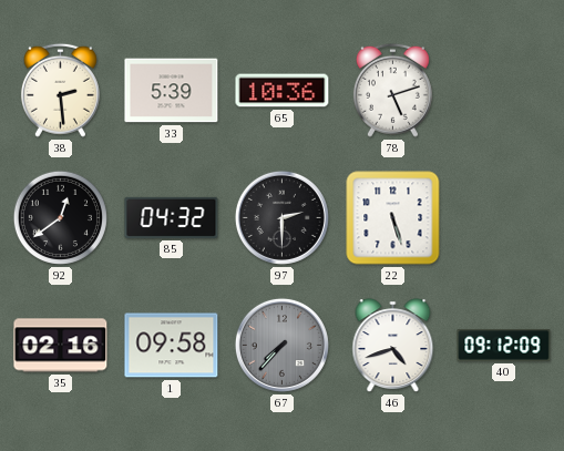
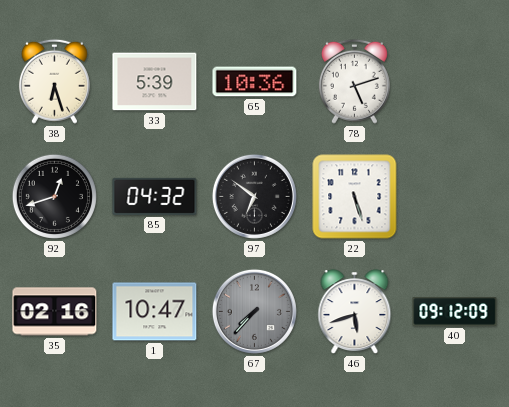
38: 2:29 -> 6:27 (54, 81)
92: 12:39 -> 12:42 (54, 196)
97: 2:30 -> 6:51 (254, 196)
1: 09:58 -> 10:47 (155, 312)
46: 4:42 -> 5:42 (355, 312)
